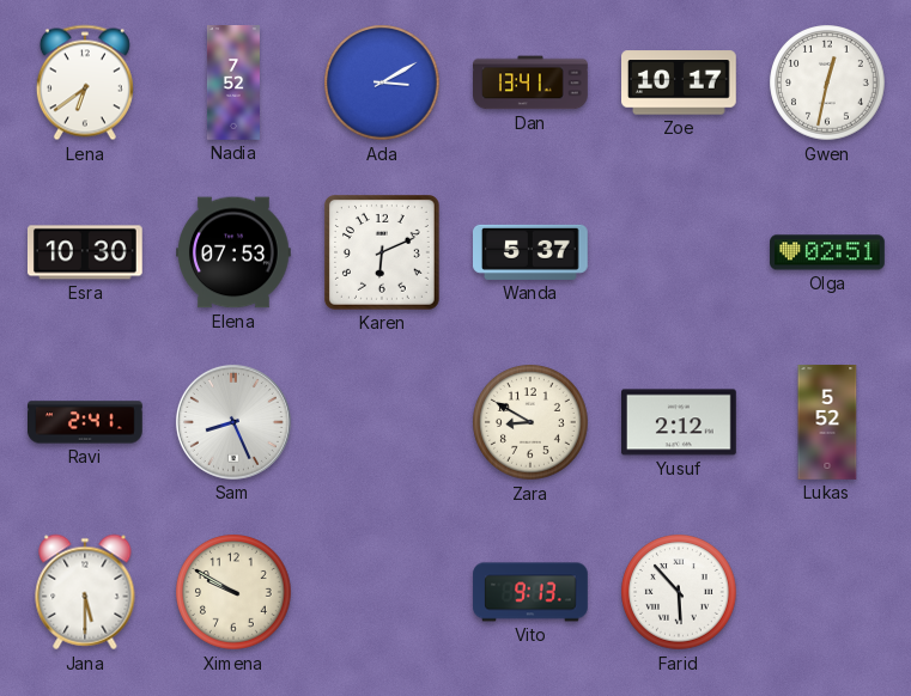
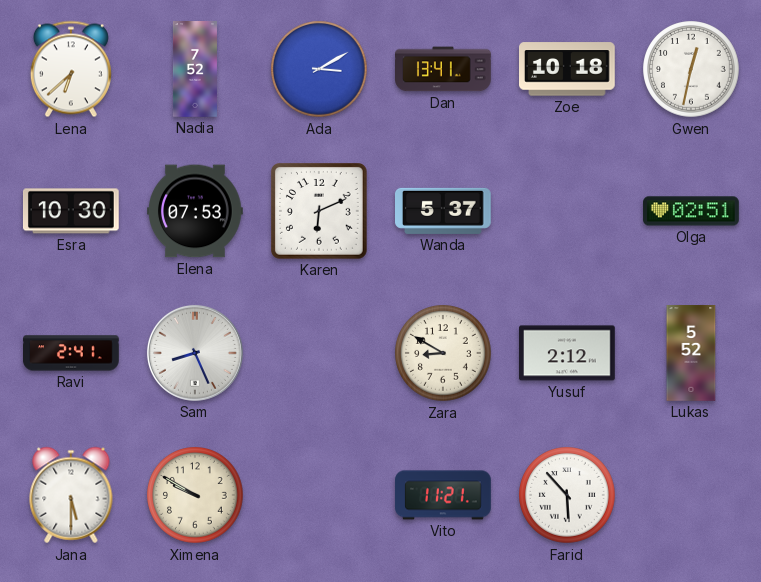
Lena: 6:39 -> 6:38 (71, 69)
Zoe: 10:17 -> 10:18 (568, 69)
Vito: 9:13 -> 11:21 (443, 495)
